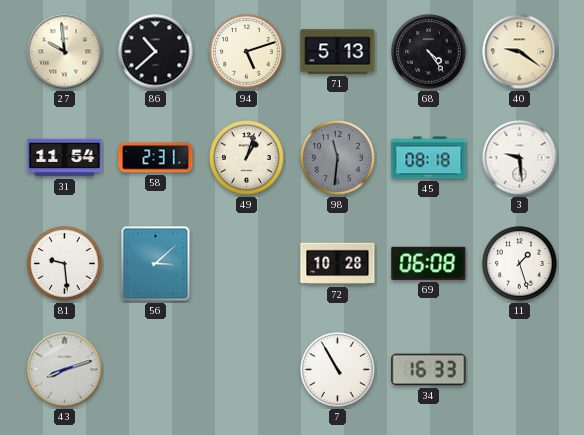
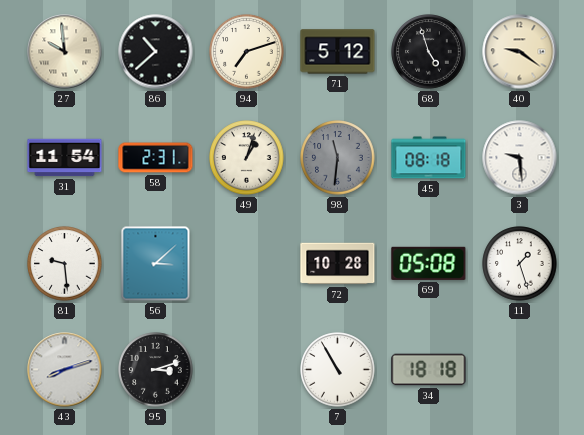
94: 5:12 -> 7:12 (247, 52)
71: 5:13 -> 5:12 (338, 52)
68: 4:24 -> 4:57 (429, 52)
69: 06:08 -> 05:08 (429, 263)
95: none -> 3:12 (156, 370)
34: 16:33 -> 18:18 (429, 370)
